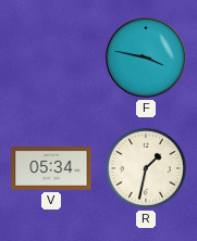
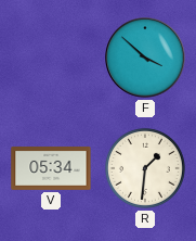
F: 3:47 -> 3:52 (145, 58)
R: 1:32 -> 1:31 (145, 168)
